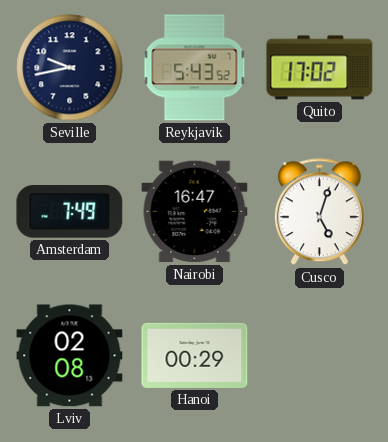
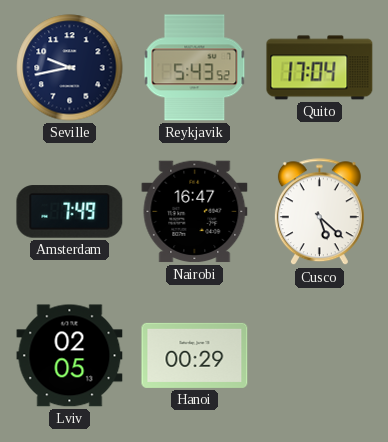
Quito: 17:02 -> 17:04 (320, 68)
Cusco: 5:03 -> 5:22 (319, 212)
Lviv: 02:08 -> 02:05 (70, 356)
